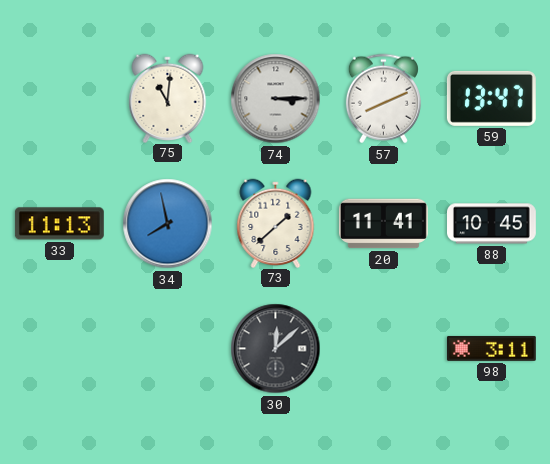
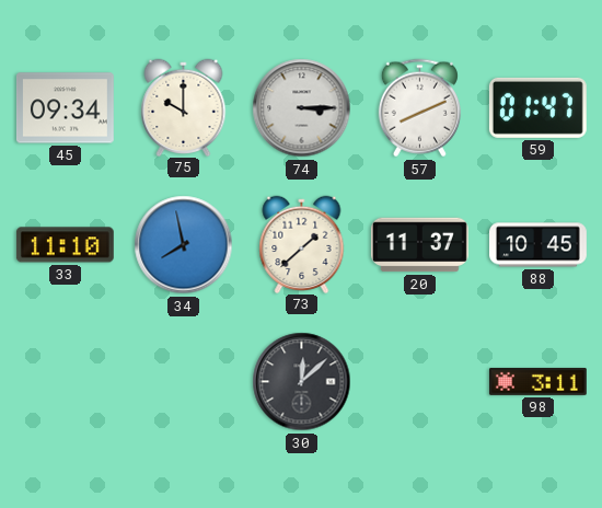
45: none -> 09:34 (65, 108)
75: 11:01 -> 10:00 (184, 107)
59: 13:47 -> 01:47 (537, 107)
33: 11:13 -> 11:10 (65, 245)
20: 11:41 -> 11:37 (420, 245)
